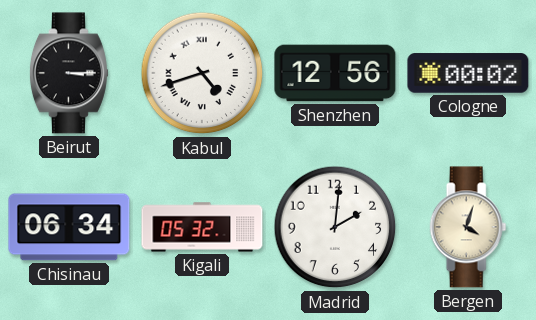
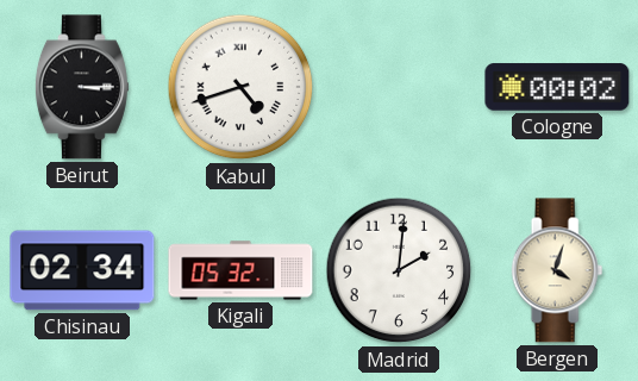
Shenzhen: 12:56 -> none (335, 73)
Chisinau: 06:34 -> 02:34 (82, 270)
